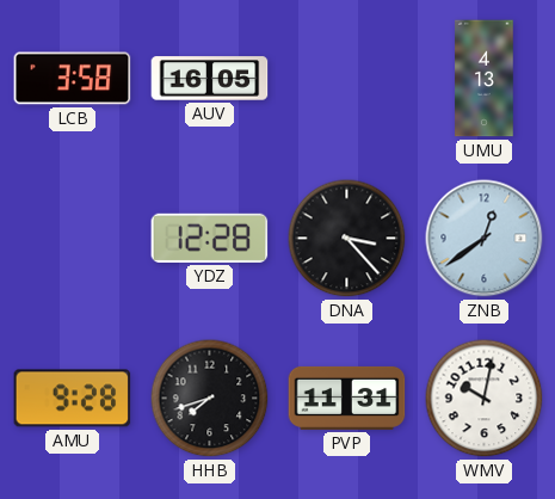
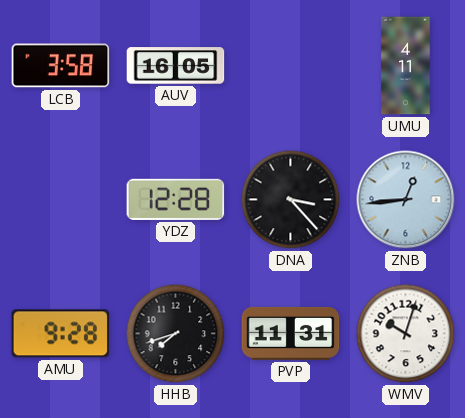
UMU: 4:13 -> 4:11 (406, 66)
ZNB: 12:39 -> 12:44 (406, 200)
WMV: 10:02 -> 10:03 (406, 334)
